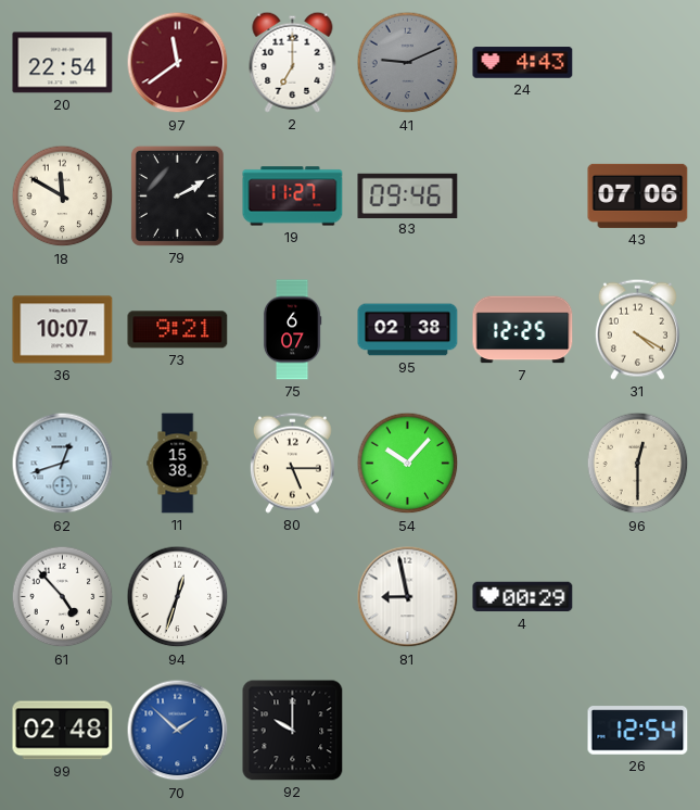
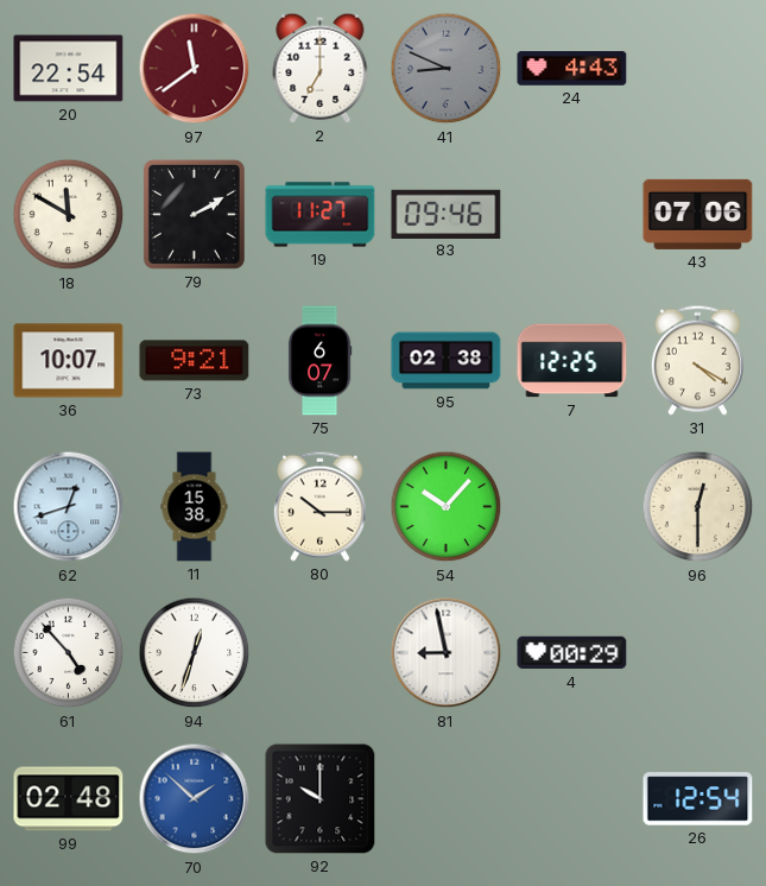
41: 9:11 -> 8:49 (447, 69)
80: 5:15 -> 10:15 (319, 506)
